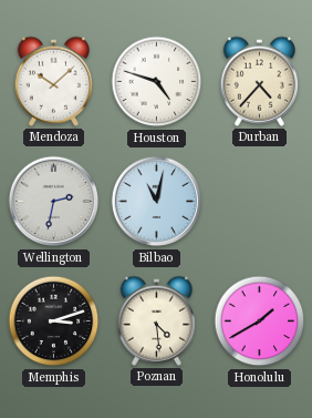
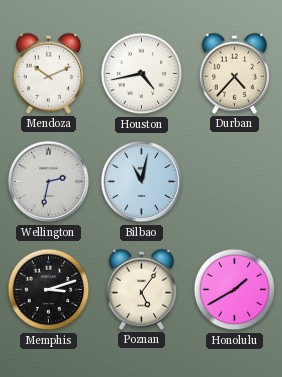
Mendoza: 10:08 -> 10:11 (48, 73)
Houston: 4:48 -> 4:43 (142, 74)
Poznan: 4:29 -> 5:06 (141, 289)
